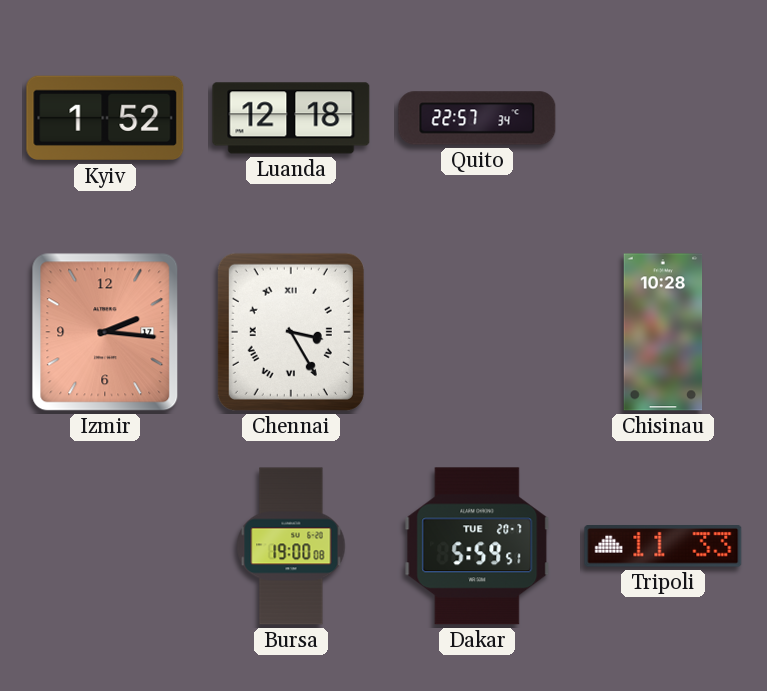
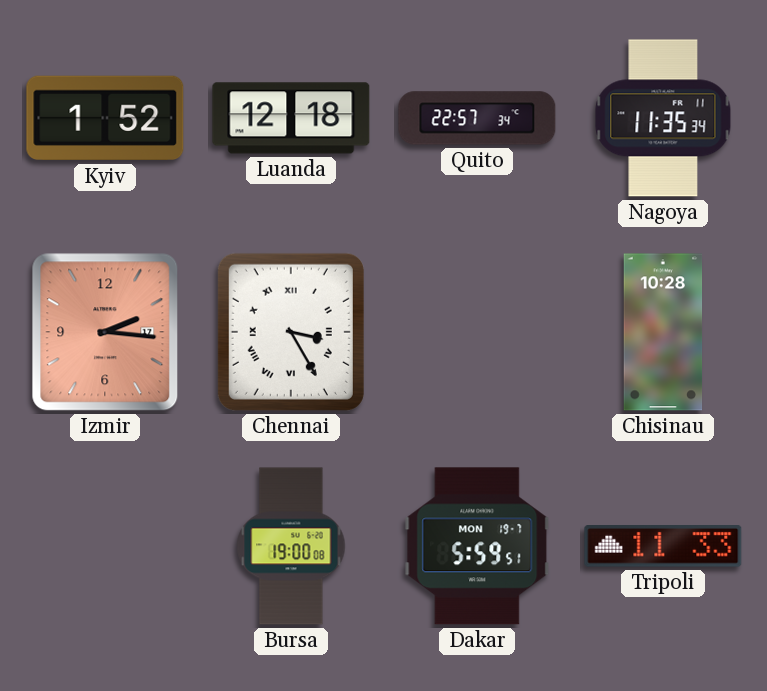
Nagoya: none -> 11:35 (663, 118)
Dakar date: TUE 20-7 -> MON 19-7 (477, 546)
